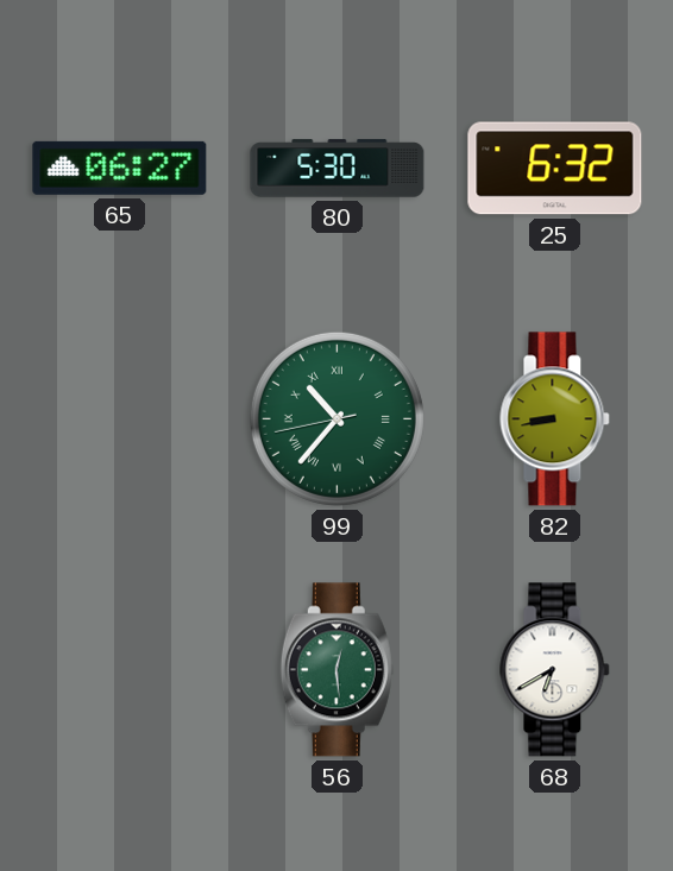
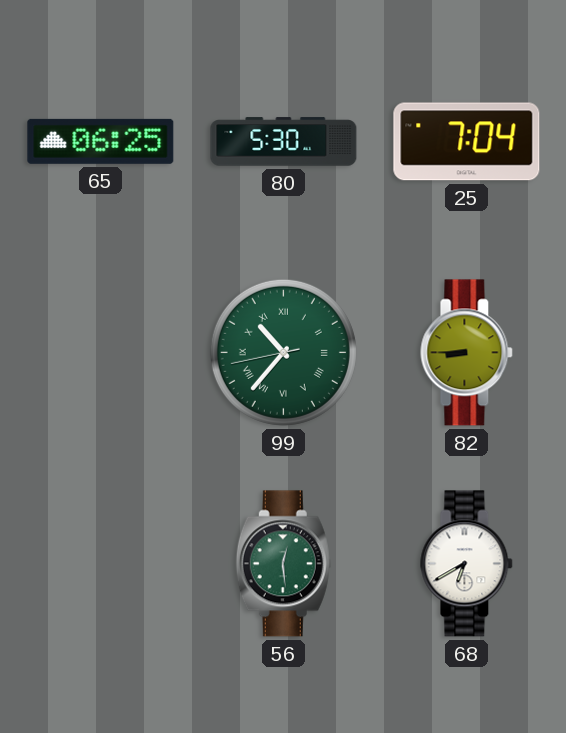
65: 06:27 -> 06:25 (101, 141)
25: 6:32 -> 7:04 (467, 142)
82: 8:43 -> 8:45 (467, 353)
